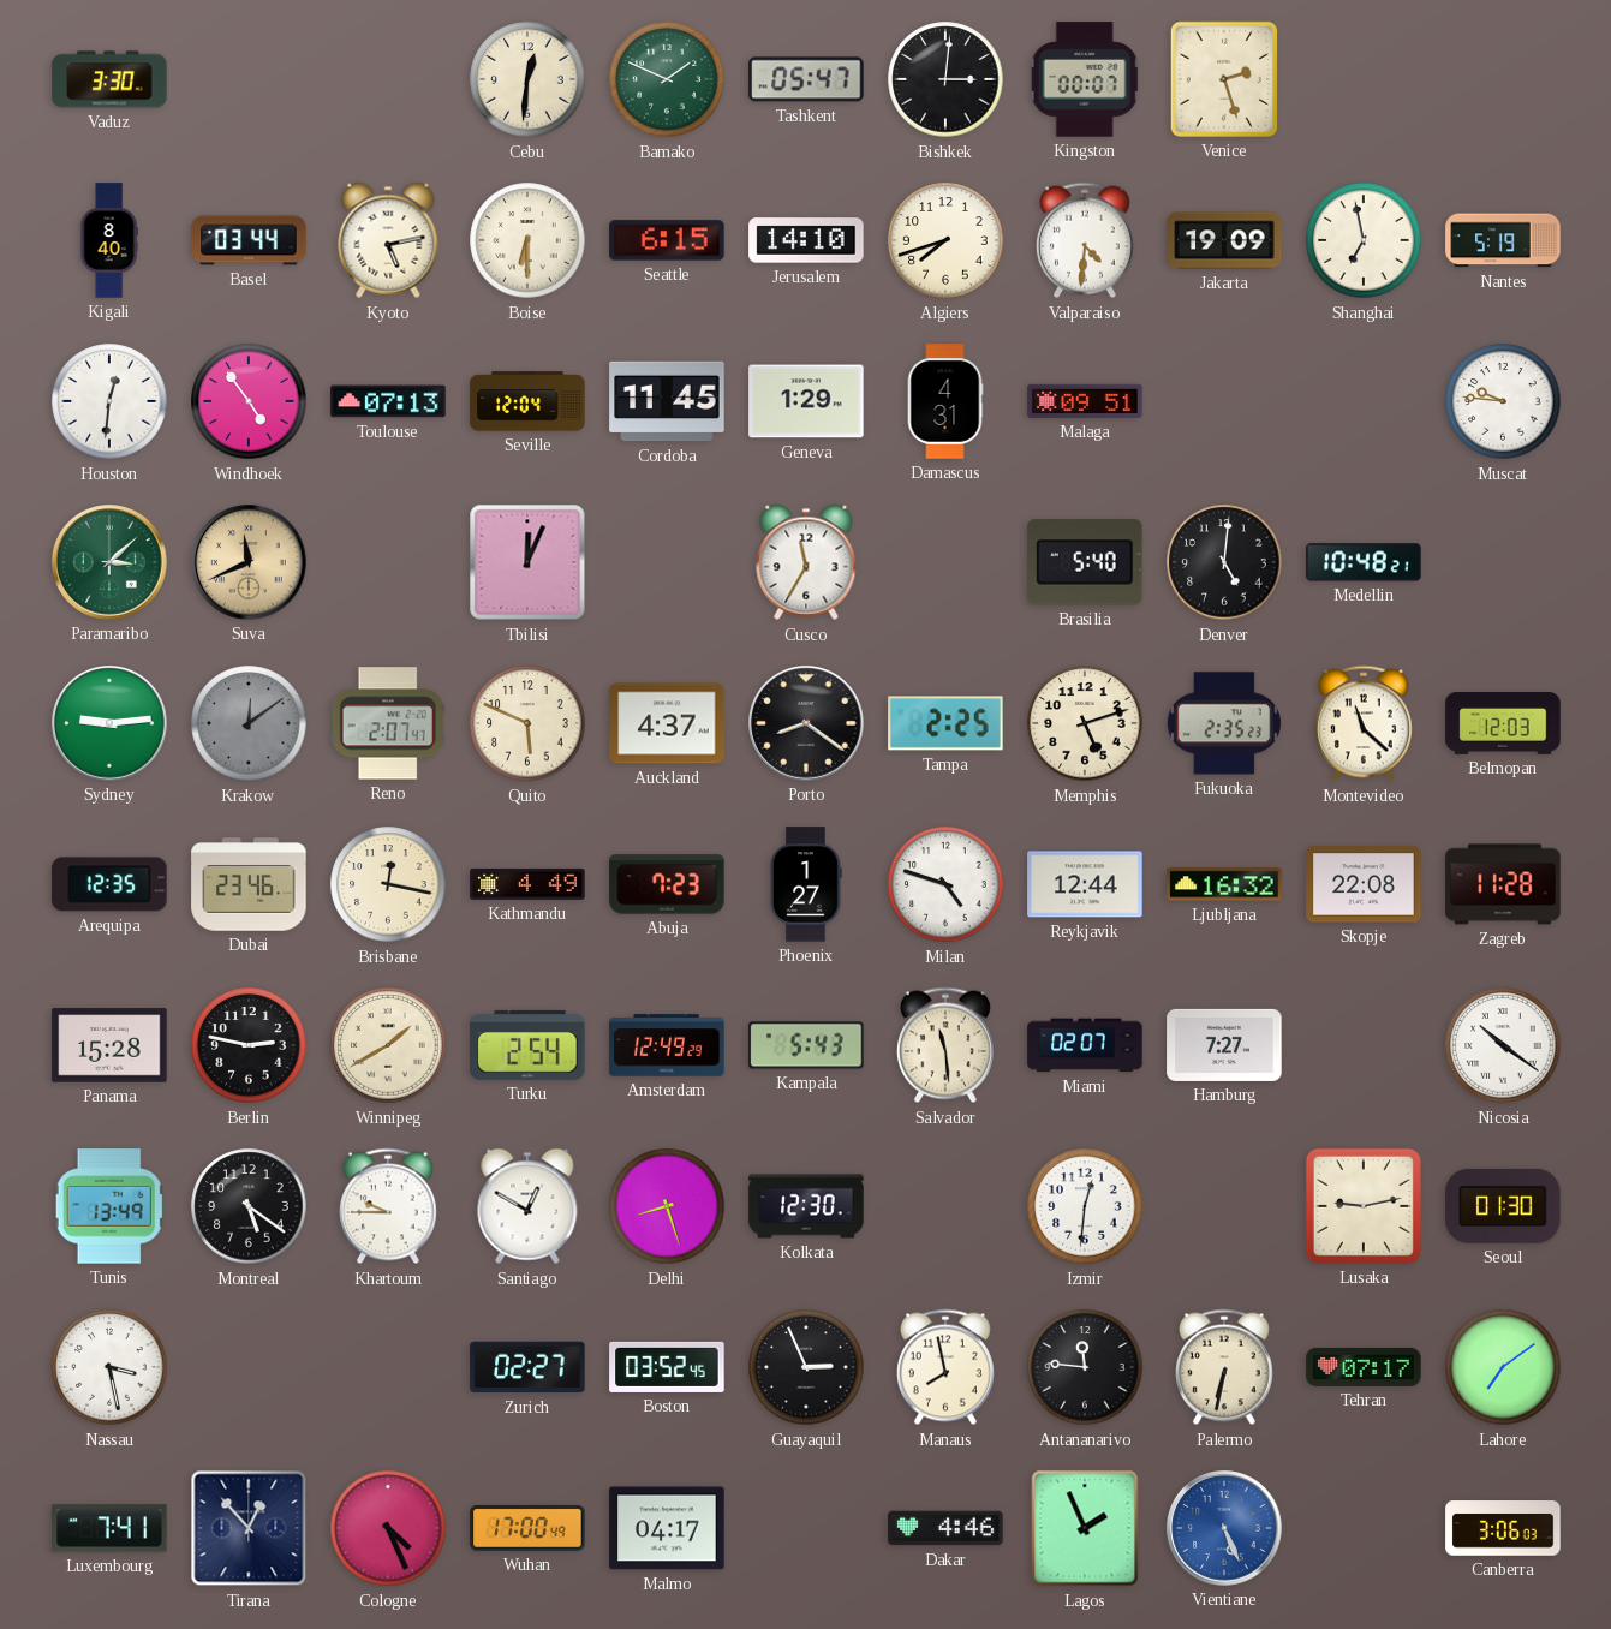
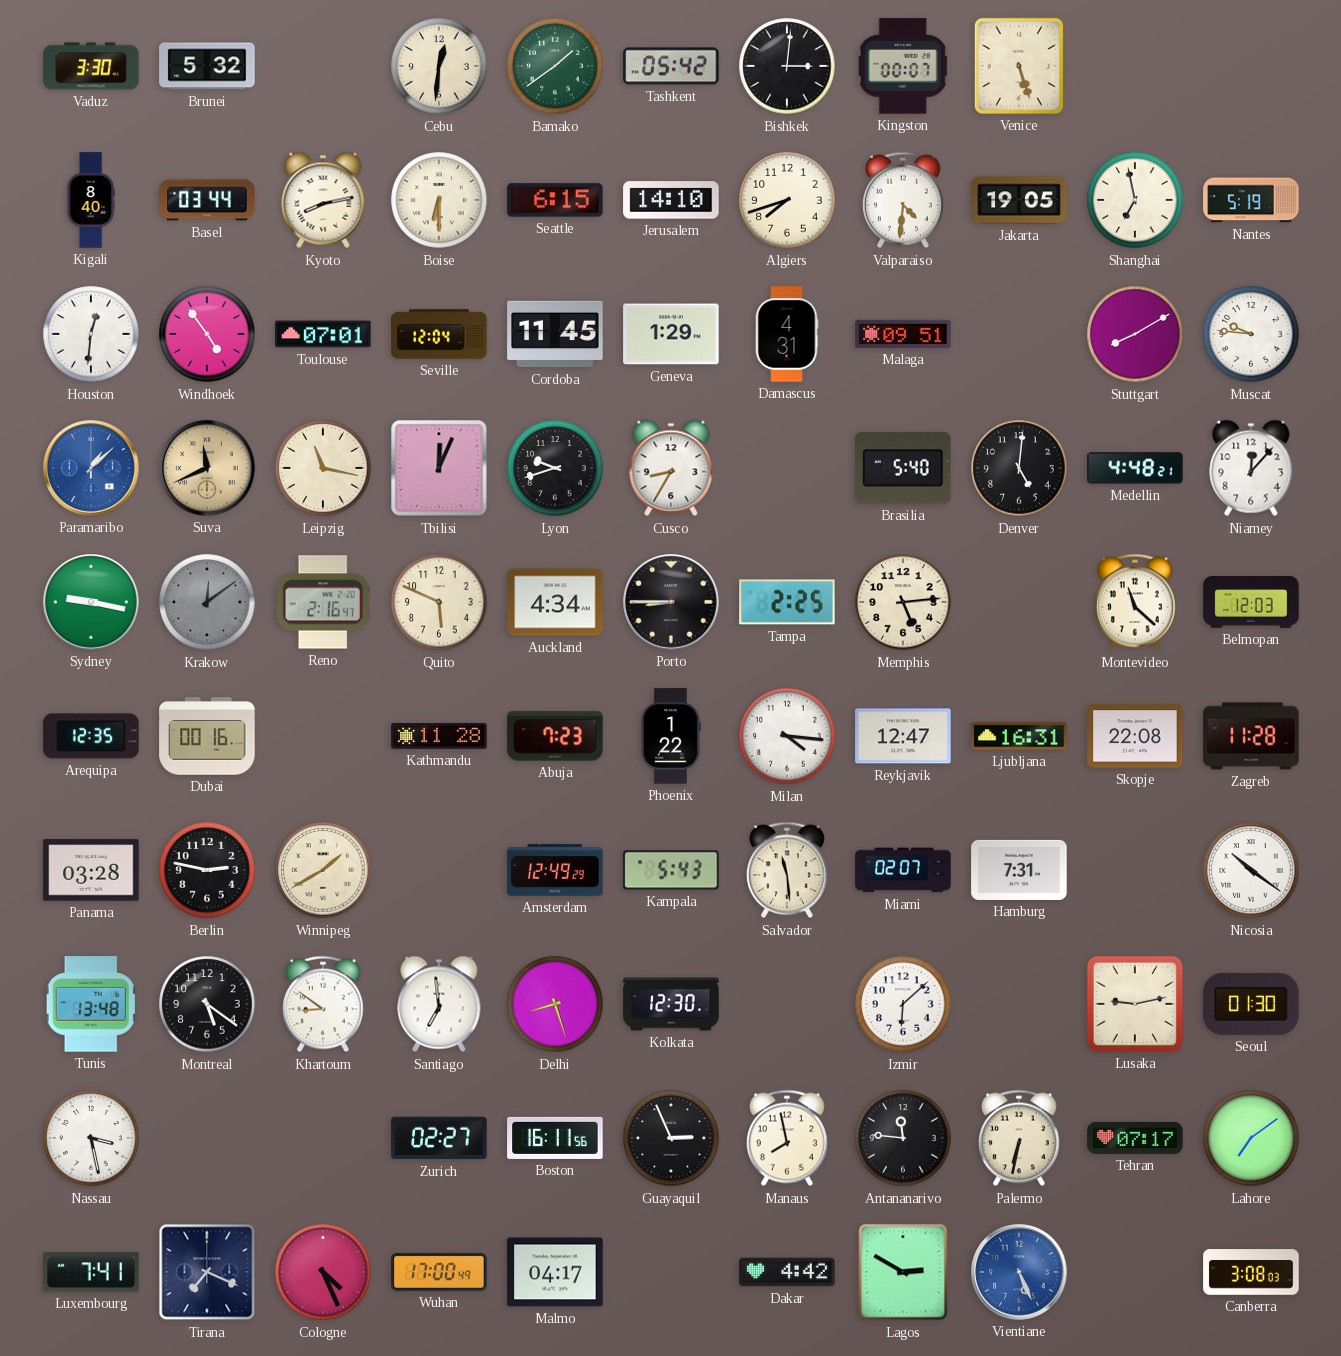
Brunei: none -> 5:32 (207, 66)
Bamako: 1:49 -> 1:39 (555, 66)
Tashkent: 05:47 -> 05:42 (671, 66)
Venice: 2:27 -> 5:27 (1019, 66)
Kyoto: 5:13 -> 8:13 (323, 200)
Jakarta: 19:09 -> 19:05 (1019, 200)
Toulouse: 07:13 -> 07:01 (323, 334)
Stuttgart: none -> 8:10 (1135, 334)
Paramaribo: 3:08 -> 1:08 (91, 468)
Paramaribo dial: green -> blue (91, 468)
Leipzig: none -> 11:17 (323, 468)
Lyon: none -> 9:42 (555, 468)
Cusco: 11:35 -> 8:35 (671, 468)
Medellin: 10:48 -> 4:48 (1135, 468)
Niamey: none -> 12:07 (1251, 468)
Sydney: 9:14 -> 9:17 (91, 602)
Reno: 2:07 -> 2:16 (323, 602)
Auckland: 4:37 -> 4:34 (555, 602)
Porto: 8:21 -> 8:45 (671, 602)
Memphis: 5:12 -> 5:14 (903, 602)
Fukuoka: 2:35 -> none (1224, 723)
Dubai: 23:46 -> 00:16 (207, 736)
Brisbane: 12:17 -> none (388, 884)
Kathmandu: 4:49 -> 11:28 (439, 736)
Phoenix: 1:27 -> 1:22 (671, 736)
Milan: 4:48 -> 4:16 (787, 736)
Reykjavik: 12:44 -> 12:47 (903, 736)
Ljubljana: 16:32 -> 16:31 (1019, 736)
Panama: 15:28 -> 03:28 (91, 870)
Turku: 2:54 -> none (527, 1045)
Hamburg: 7:27 -> 7:31 (1019, 870)
Tunis: 13:49 -> 13:48 (91, 1004)
Khartoum: 9:45 -> 8:51 (323, 1004)
Santiago: 12:50 -> 6:59 (439, 1004)
Izmir: 12:31 -> 6:08 (903, 1004)
Boston: 03:52 -> 16:11 (555, 1138)
Tirana: 12:53 -> 7:19 (207, 1272)
Dakar: 4:46 -> 4:42 (787, 1272)
Lagos: 1:56 -> 2:50 (903, 1272)
Canberra: 3:06 -> 3:08 (1251, 1272)
